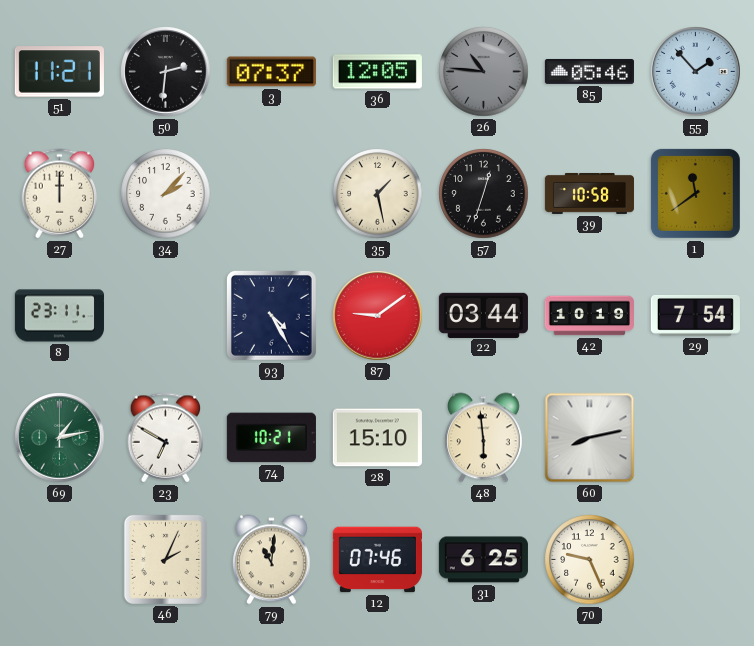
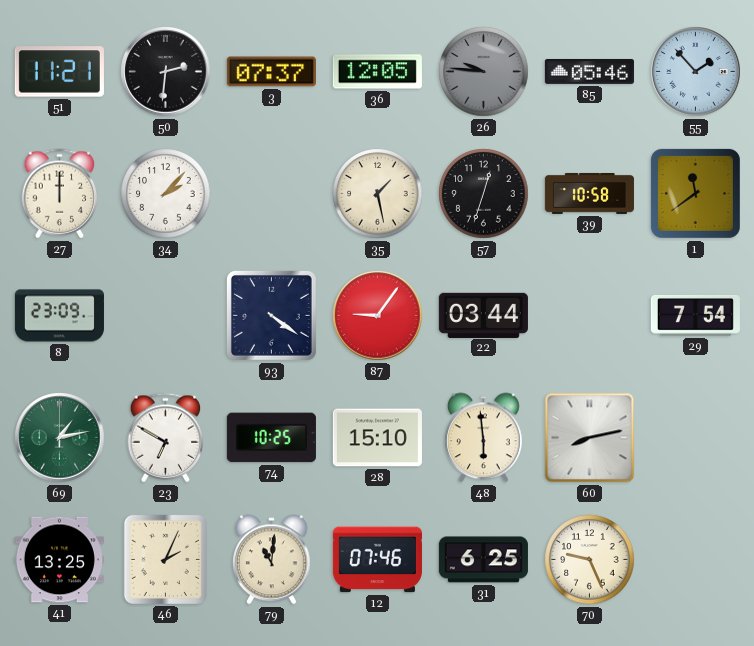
26: 10:46 -> 9:46 (484, 72)
8: 23:11 -> 23:09 (59, 316)
93: 4:25 -> 4:21 (271, 315)
87: 9:09 -> 9:06 (378, 316)
42: 10:19 -> none (589, 316)
74: 10:21 -> 10:25 (271, 438)
41: none -> 13:25 (59, 560)
